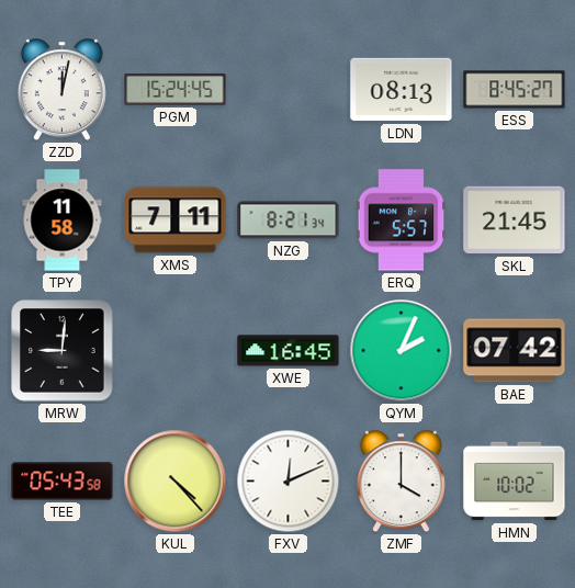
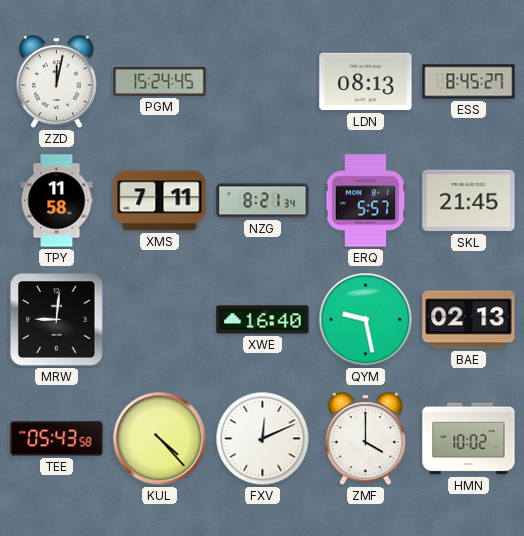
XWE: 16:45 -> 16:40 (263, 320)
QYM: 2:04 -> 9:28 (366, 320)
BAE: 07:42 -> 02:13 (469, 320)
